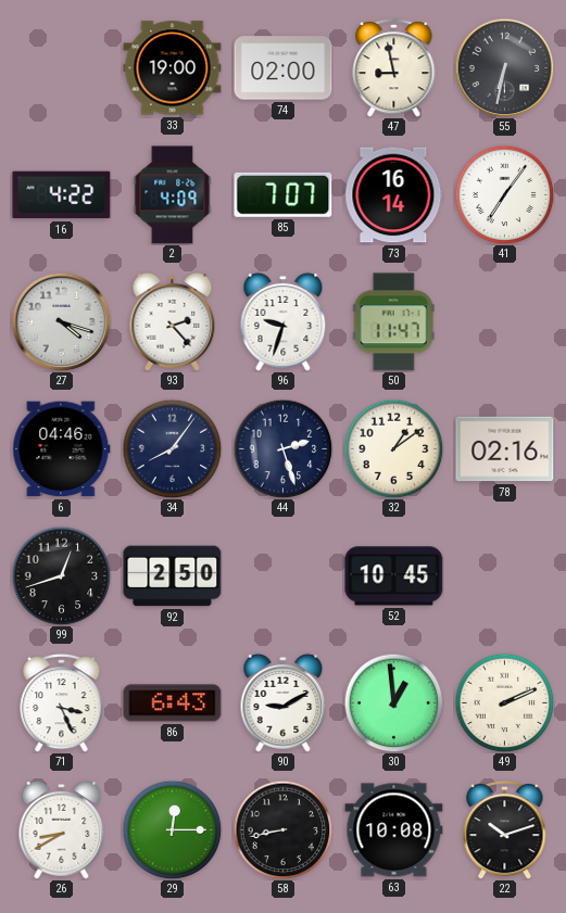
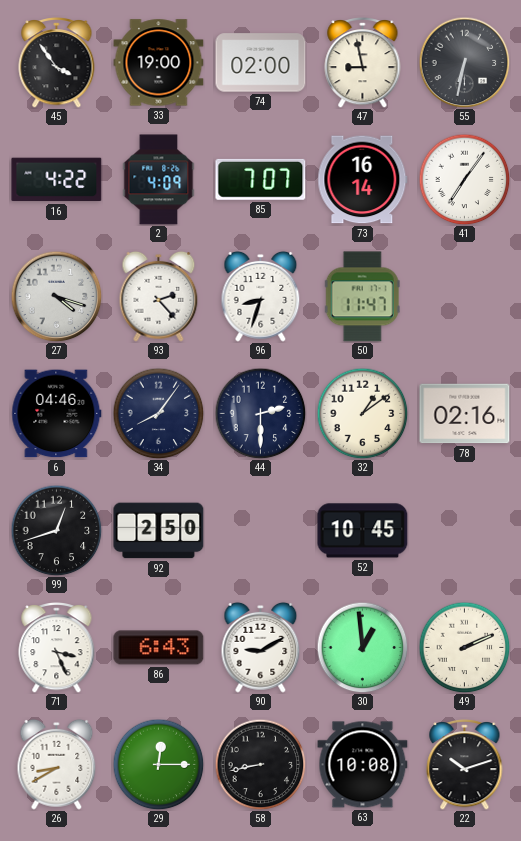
45: none -> 3:54 (57, 63)
96: 9:33 -> 8:33 (261, 296)
44: 2:27 -> 2:30 (260, 413)
